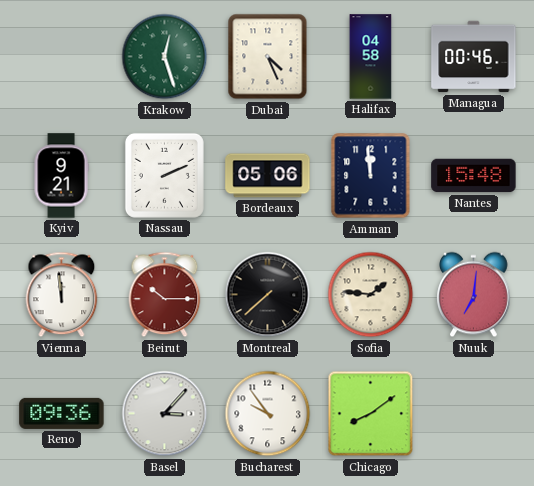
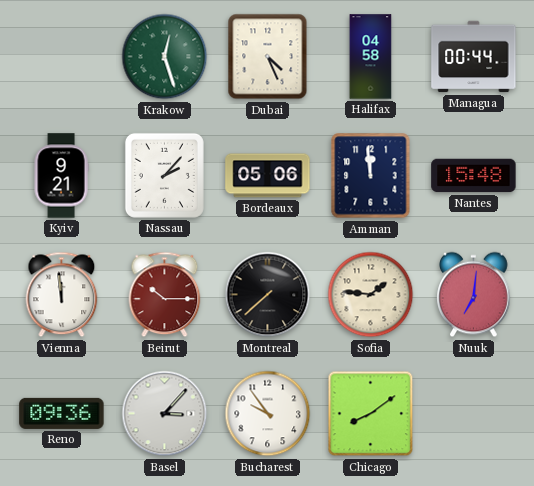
Managua: 00:46 -> 00:44 (474, 57)
Nassau: 2:11 -> 2:07 (164, 175)
